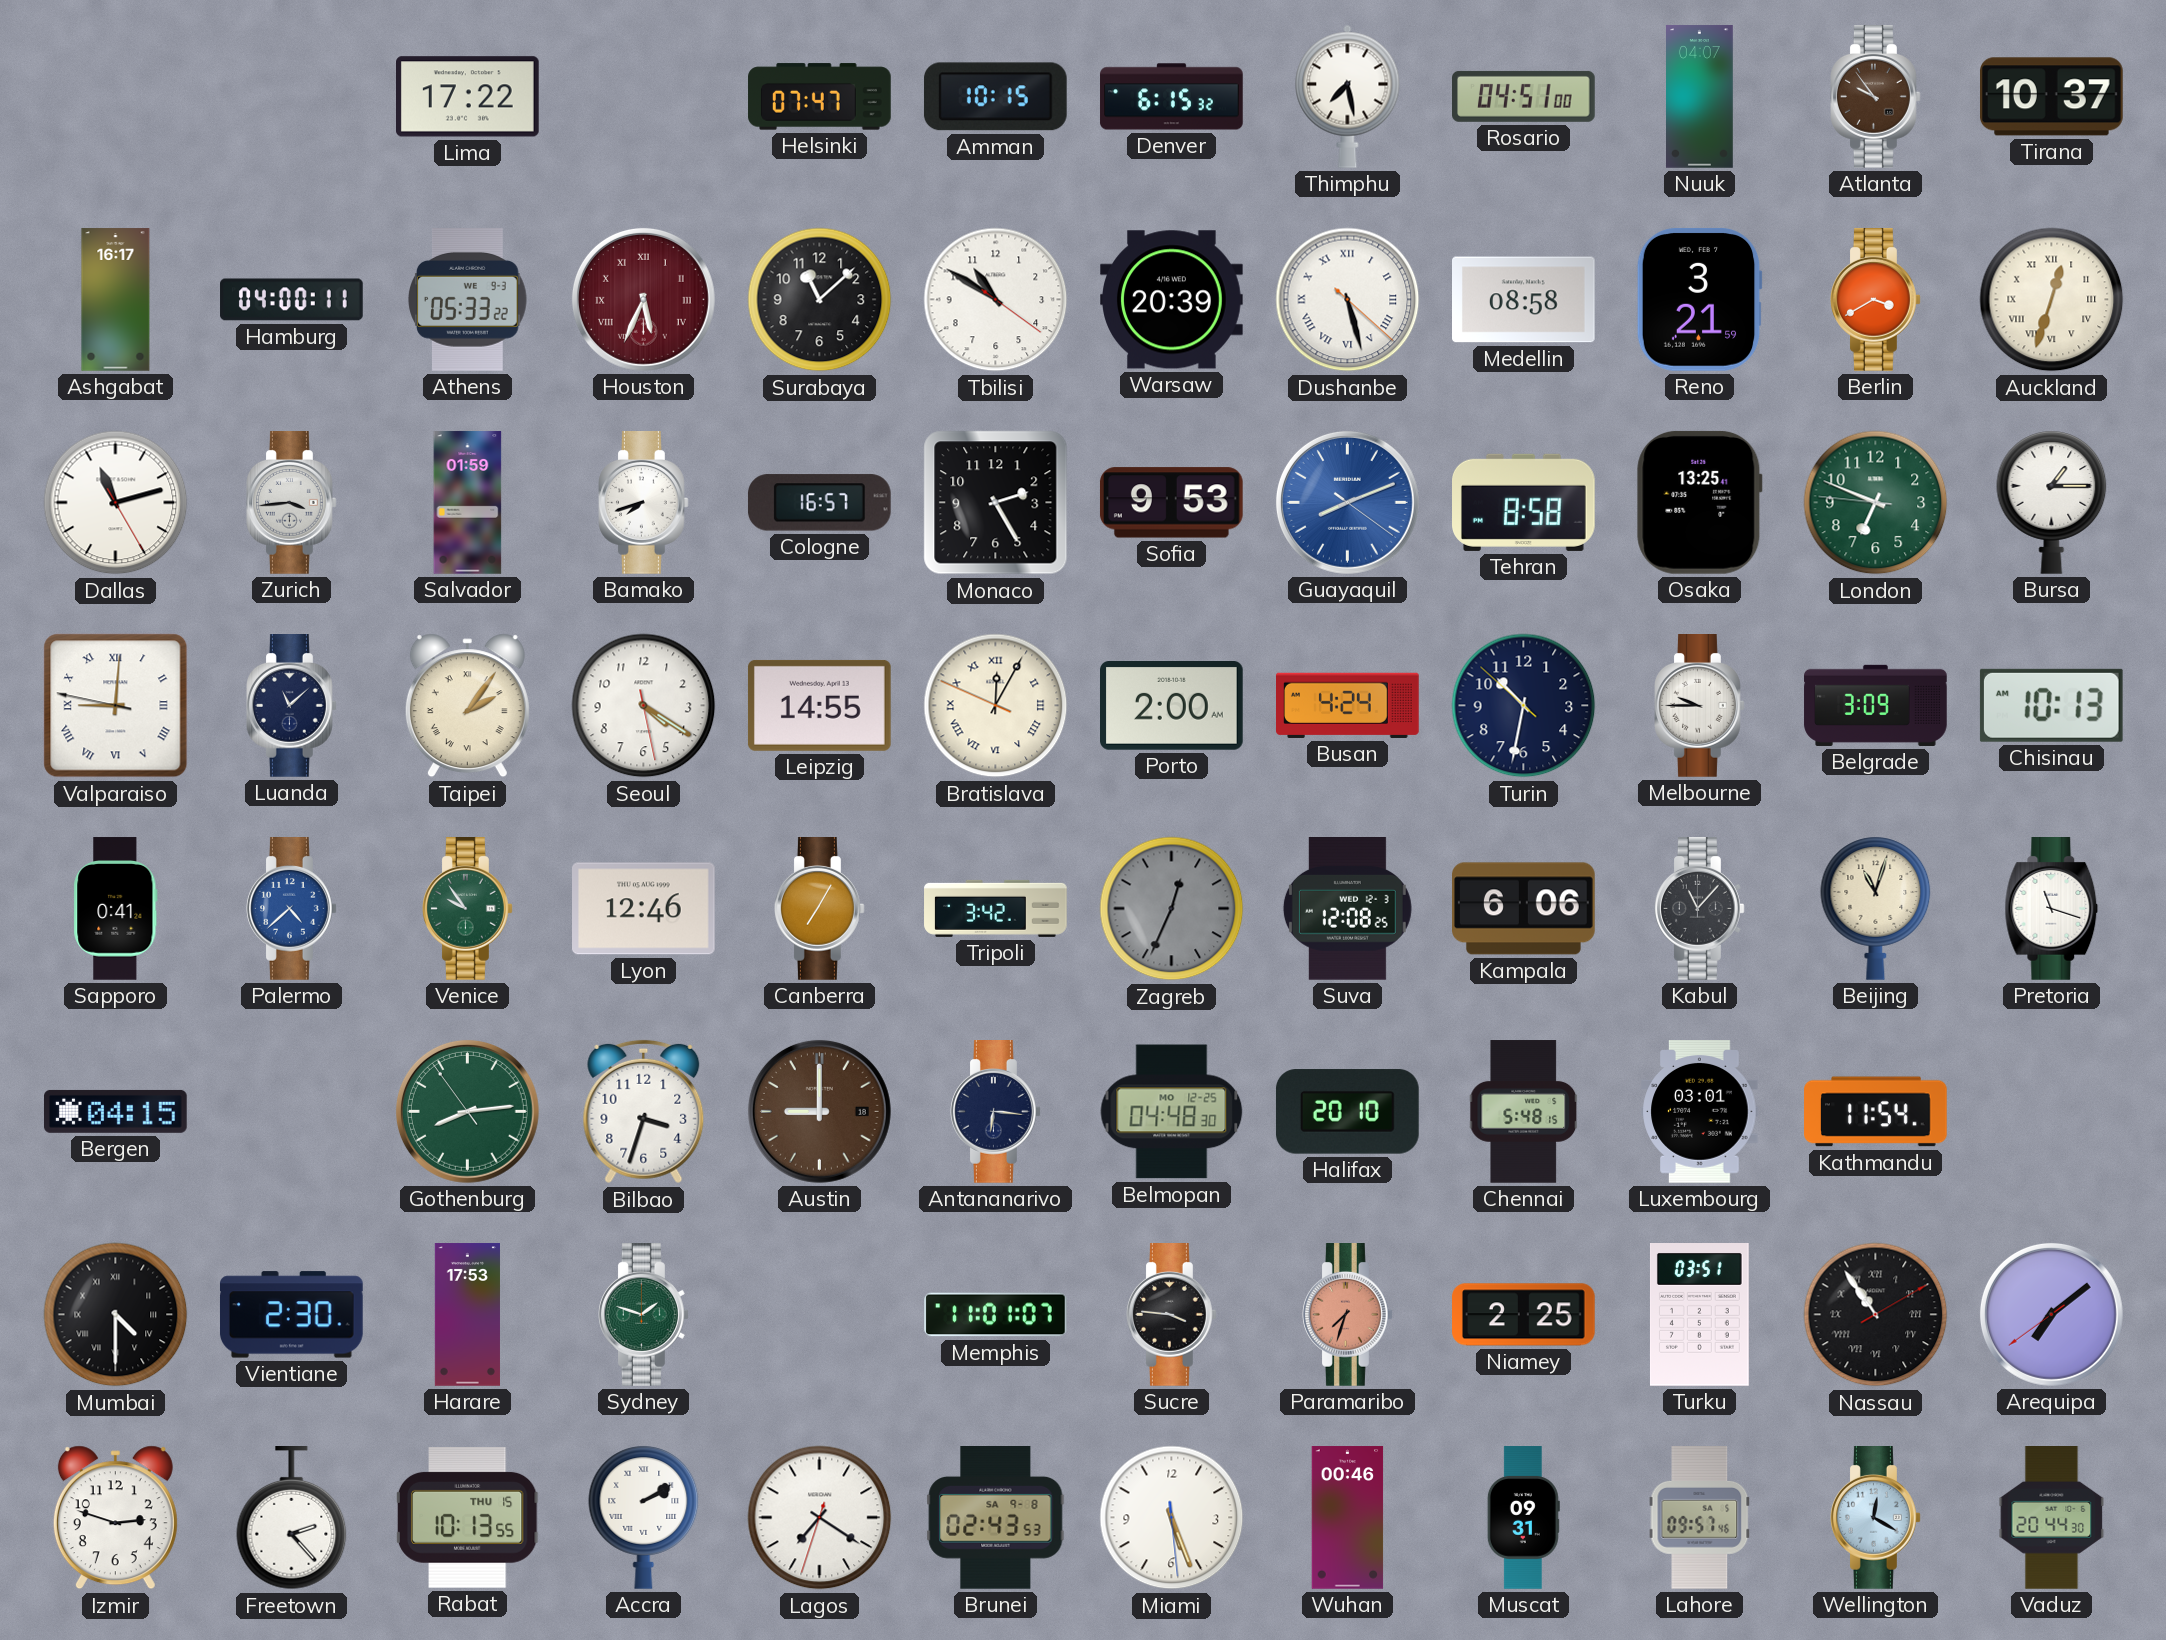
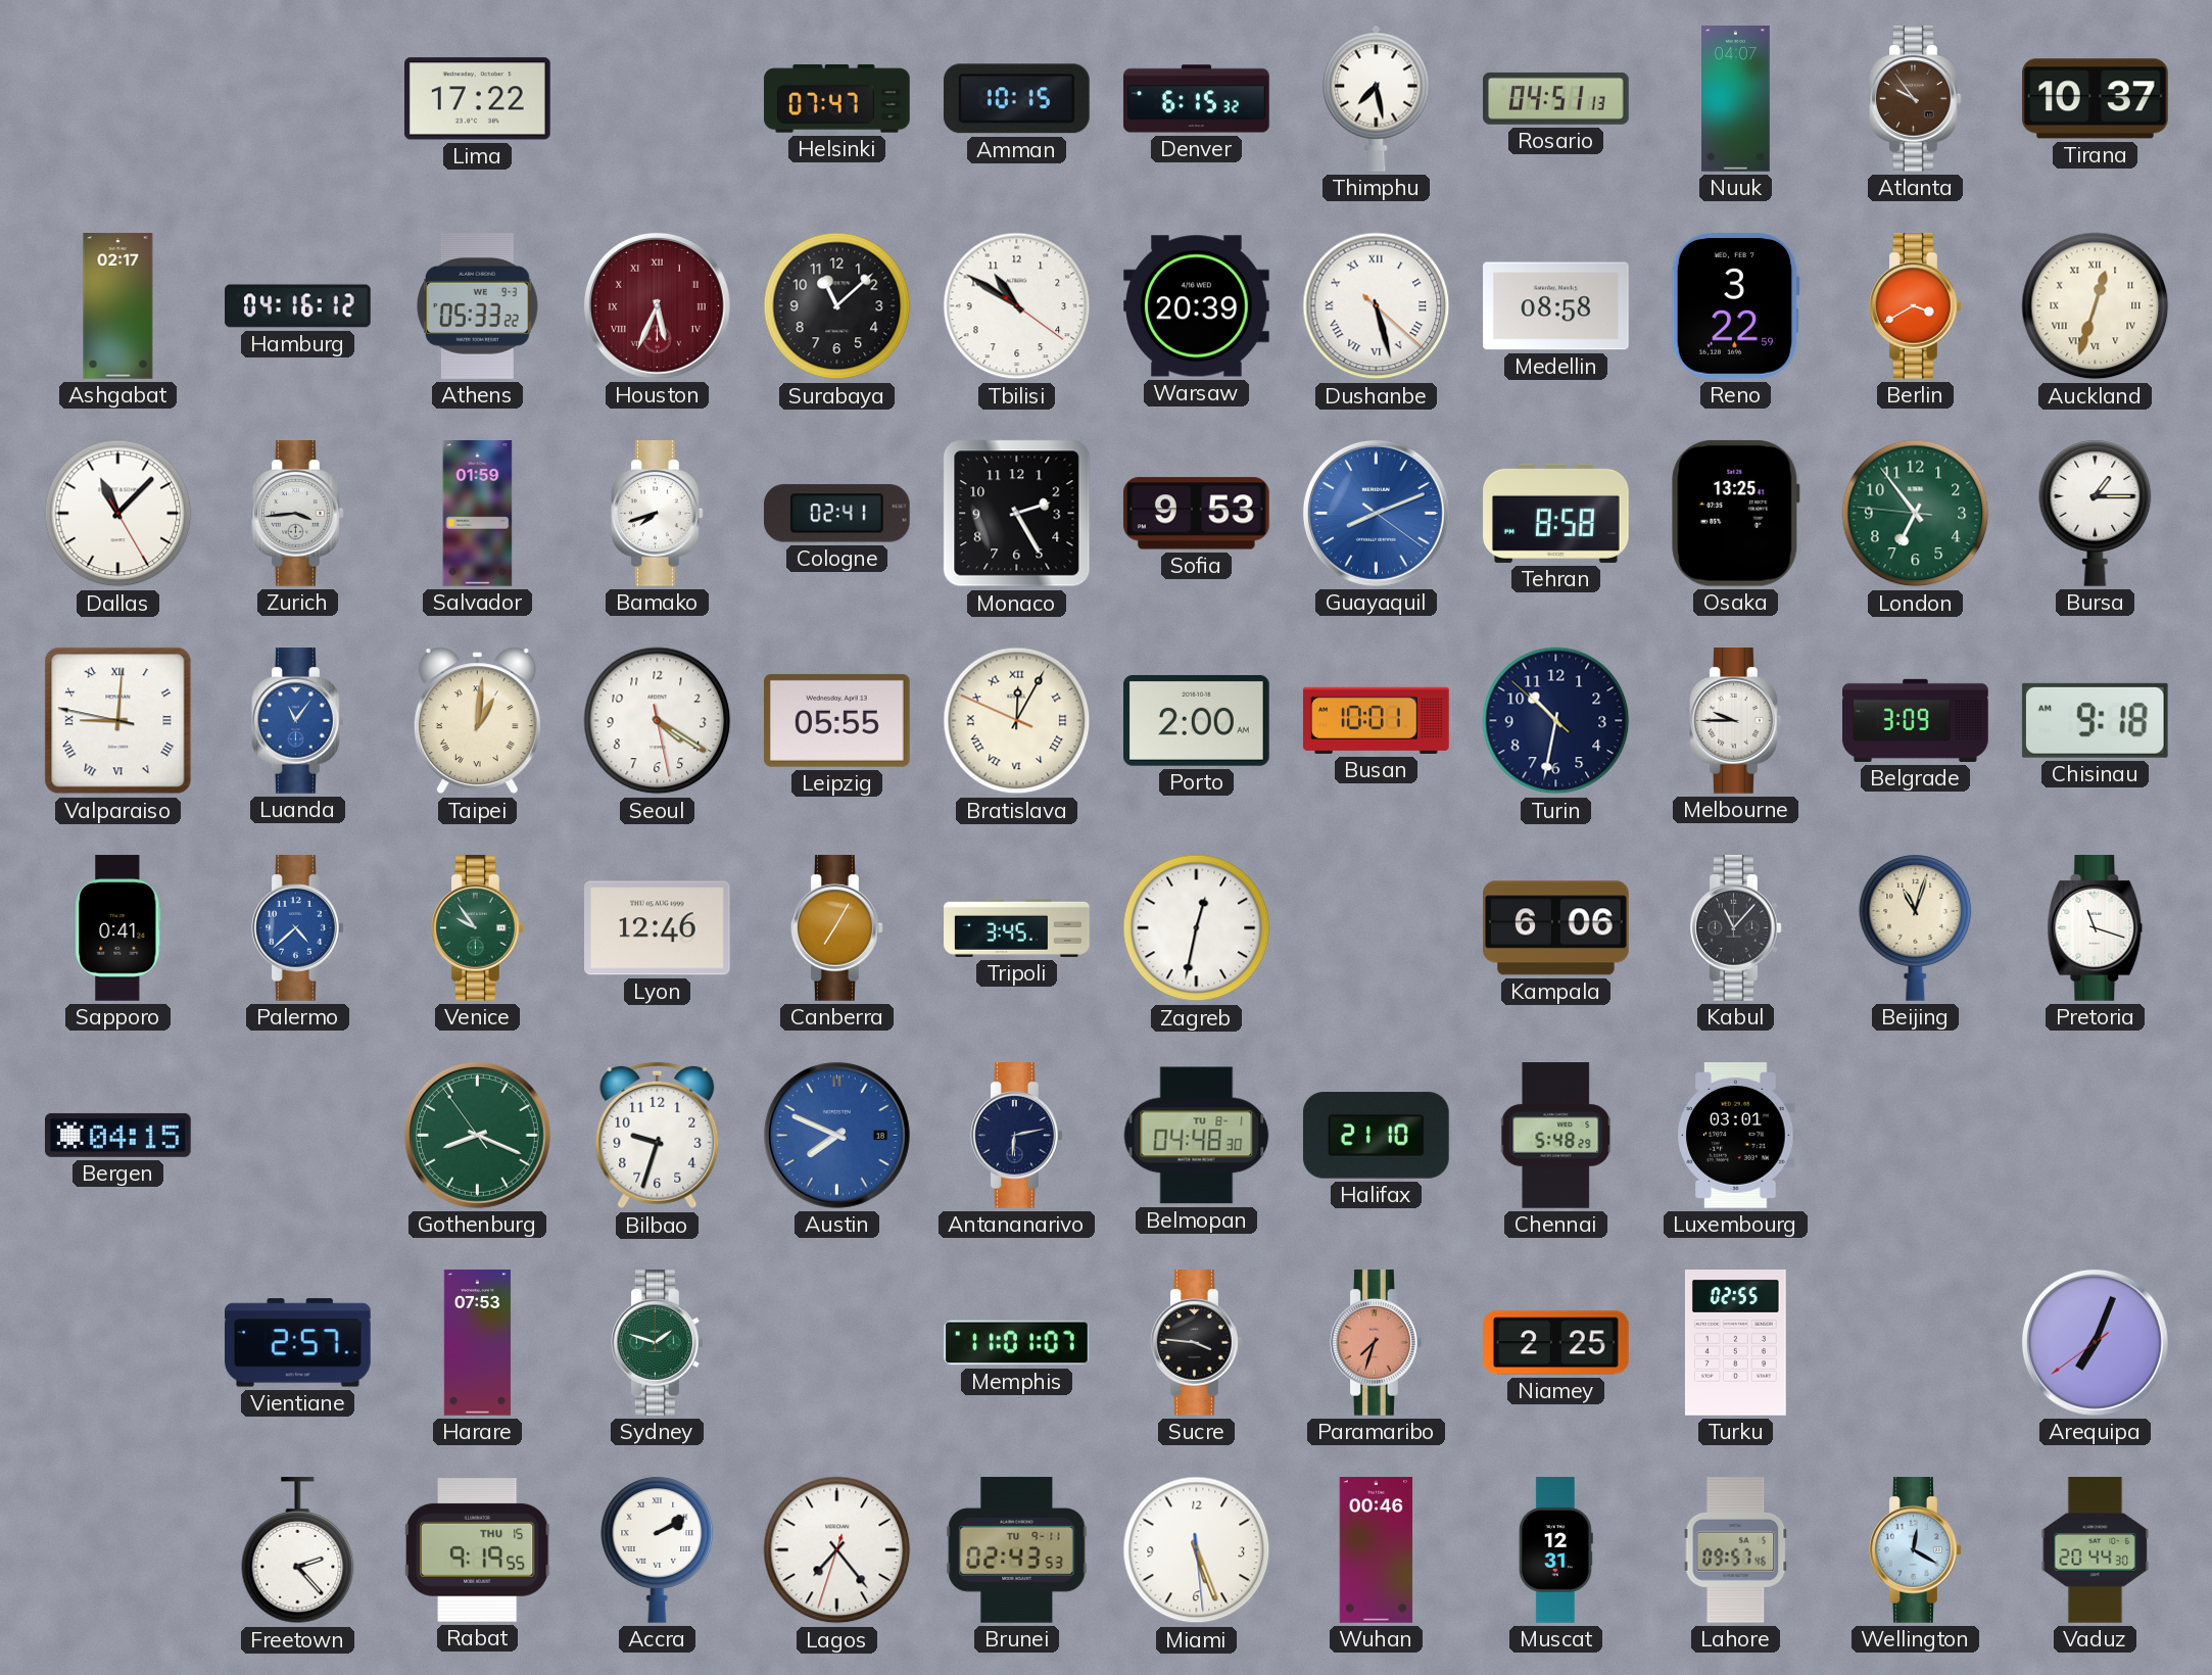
Rosario: 04:51:00 -> 04:51:13 (1556, 98)
Ashgabat: 16:17 -> 02:17 (118, 306)
Hamburg: 04:00 -> 04:16 (298, 306)
Reno: 3:21 -> 3:22 (1735, 305)
Dallas: 11:12 -> 11:07 (118, 514)
Cologne: 16:57 -> 02:41 (836, 514)
London: 6:48 -> 6:53 (1916, 514)
Luanda: 11:08 -> 11:06 (298, 721)
Luanda dial: navy -> blue (298, 721)
Taipei: 2:06 -> 1:01 (477, 721)
Leipzig: 14:55 -> 05:55 (836, 720)
Busan: 4:24 -> 10:01 (1377, 720)
Chisinau: 10:13 -> 9:18 (2095, 720)
Tripoli: 3:42 -> 3:45 (1017, 927)
Zagreb: 12:34 -> 12:32 (1197, 928)
Zagreb dial: grey -> white (1197, 928)
Suva: 12:08 -> none (1347, 909)
Gothenburg: 8:13 -> 8:18 (477, 1135)
Bilbao: 3:33 -> 9:33 (658, 1136)
Austin: 9:00 -> 7:49 (836, 1135)
Austin dial: brown -> blue (836, 1135)
Antananarivo: 6:16 -> 6:13 (1017, 1136)
Belmopan date: MO 12-25 -> TU 8-1 (1197, 1136)
Halifax: 20:10 -> 21:10 (1376, 1136)
Chennai: 5:48:15 -> 5:48:29 (1556, 1136)
Kathmandu: 11:54 -> none (1876, 1112)
Mumbai: 4:30 -> none (116, 1315)
Vientiane: 2:30 -> 2:57 (297, 1343)
Harare: 17:53 -> 07:53 (477, 1343)
Turku: 03:51 -> 02:55 (1735, 1343)
Nassau: 10:54 -> none (1876, 1315)
Arequipa: 7:08 -> 7:03 (2095, 1342)
Izmir: 2:48 -> none (115, 1518)
Rabat: 10:13 -> 9:19 (478, 1550)
Lagos: 7:20 -> 7:23 (837, 1550)
Brunei date: SA 9-8 -> TU 9-11 (1017, 1550)
Muscat: 09:31 -> 12:31 (1555, 1550)
